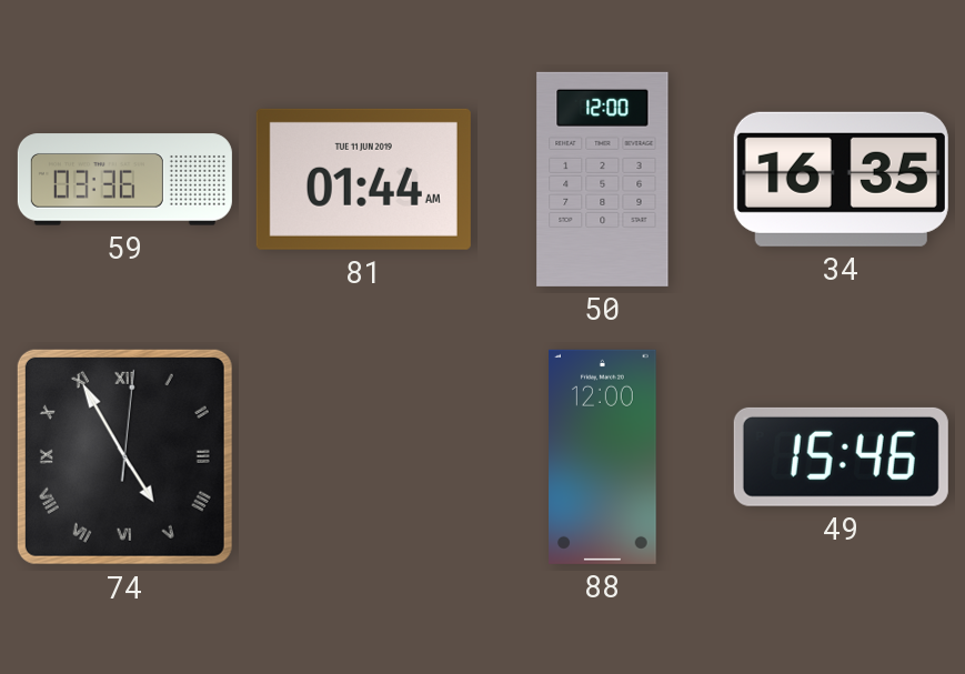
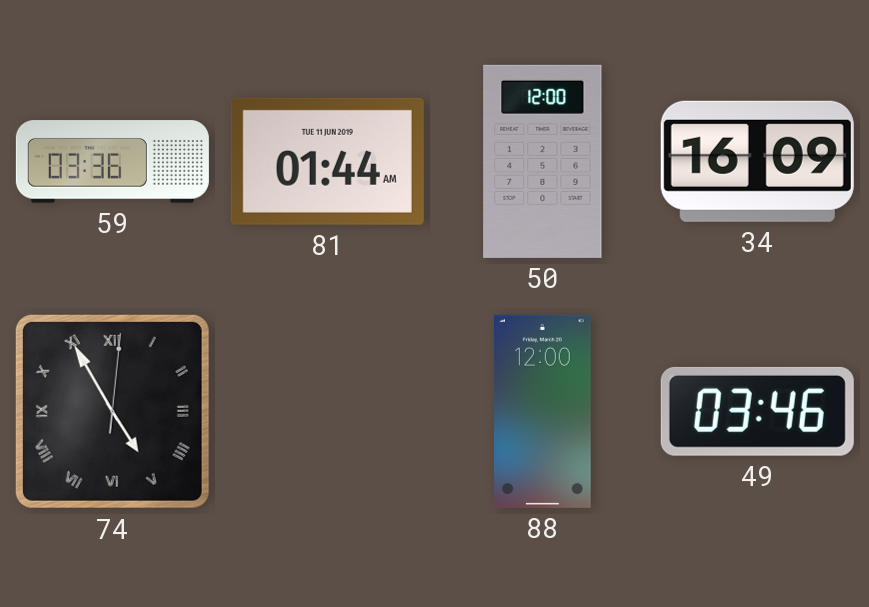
34: 16:35 -> 16:09 (757, 161)
49: 15:46 -> 03:46 (757, 411)
